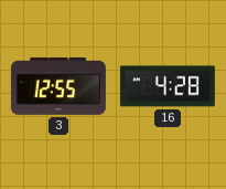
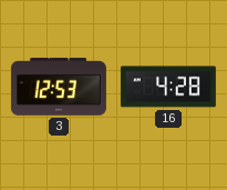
3: 12:55 -> 12:53 (59, 87)
